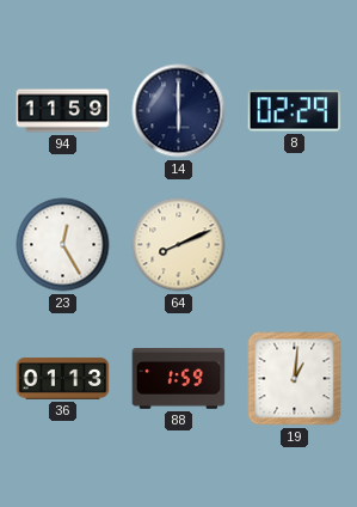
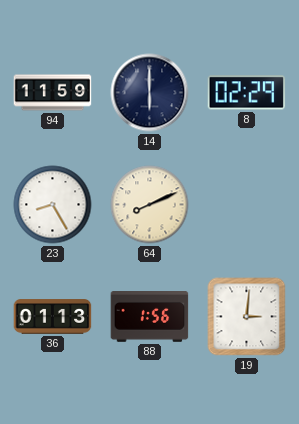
23: 12:25 -> 8:25 (53, 205)
88: 1:59 -> 1:56 (150, 317)
19: 1:01 -> 3:01 (247, 317)
